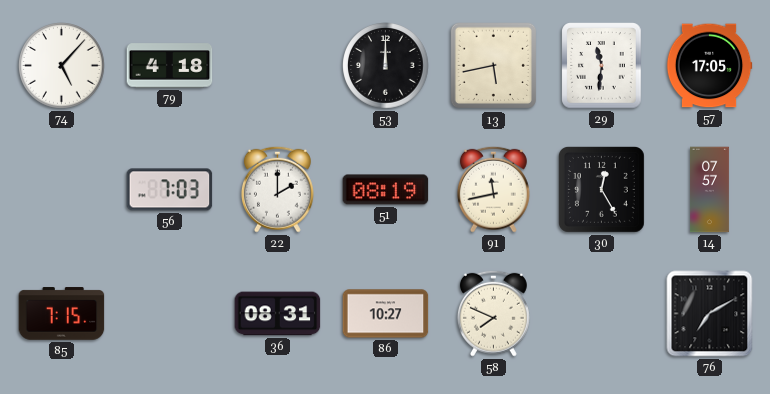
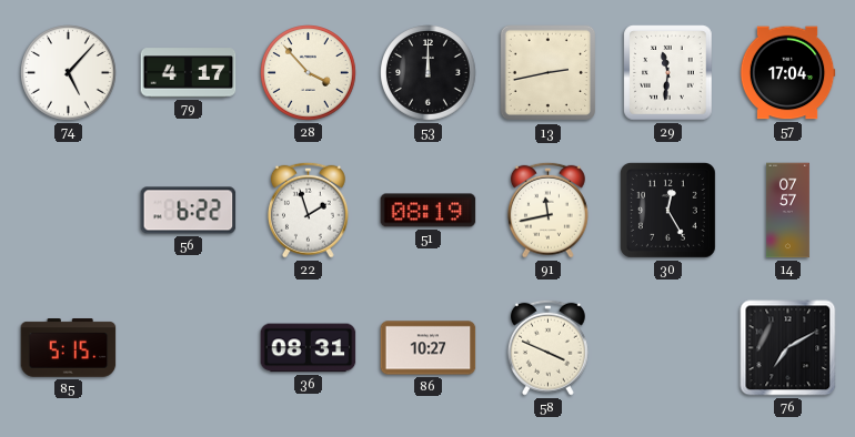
79: 4:18 -> 4:17 (189, 73)
28: none -> 3:53 (309, 73)
13: 5:43 -> 2:43 (549, 73)
57: 17:05 -> 17:04 (787, 73)
56: 7:03 -> 6:22 (189, 211)
22: 2:00 -> 1:57 (308, 210)
85: 7:15 -> 5:15 (69, 348)
58: 7:49 -> 3:49 (547, 347)
